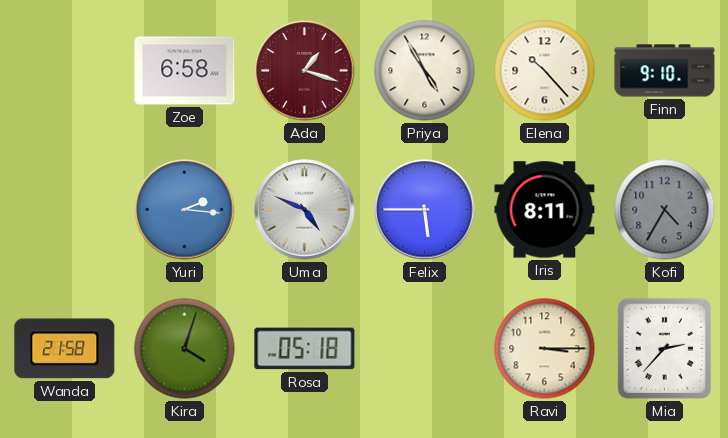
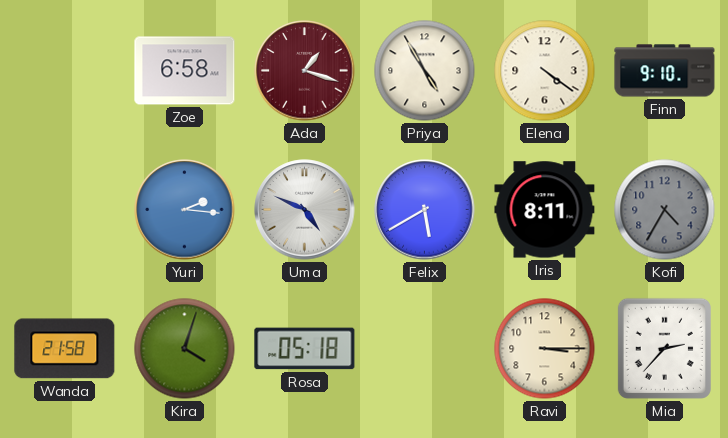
Elena: 10:23 -> 4:21 (545, 71)
Felix: 5:45 -> 5:40 (425, 210)
